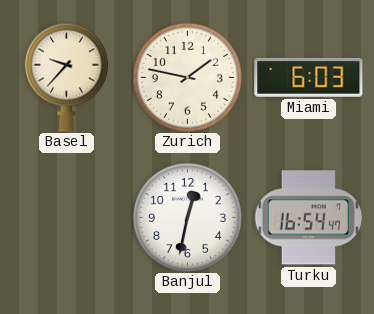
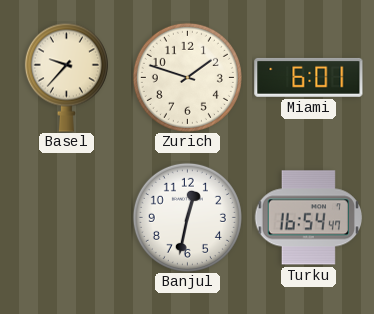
Zurich: 1:47 -> 1:48 (187, 77)
Miami: 6:03 -> 6:01 (309, 77)
